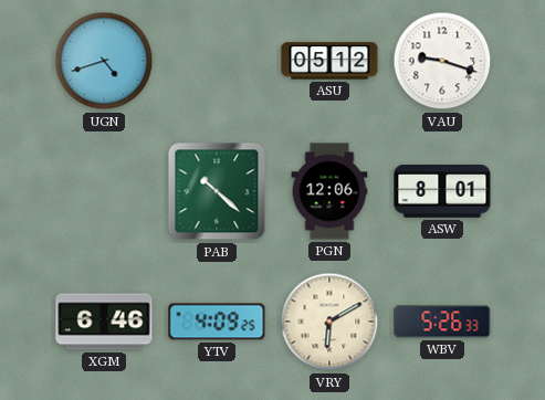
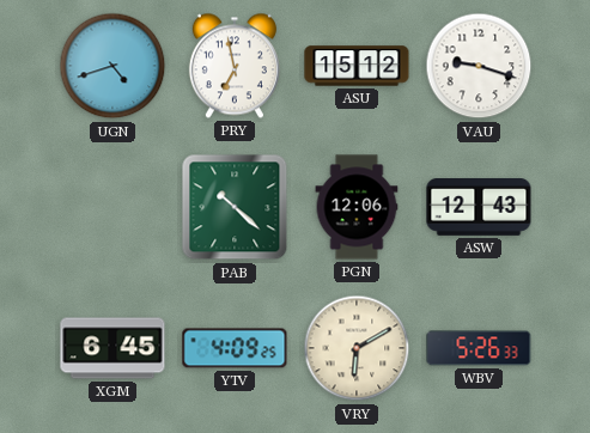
PRY: none -> 6:58 (235, 66)
ASU: 05:12 -> 15:12 (357, 66)
ASW: 8:01 -> 12:43 (479, 208)
XGM: 6:46 -> 6:45 (112, 348)
